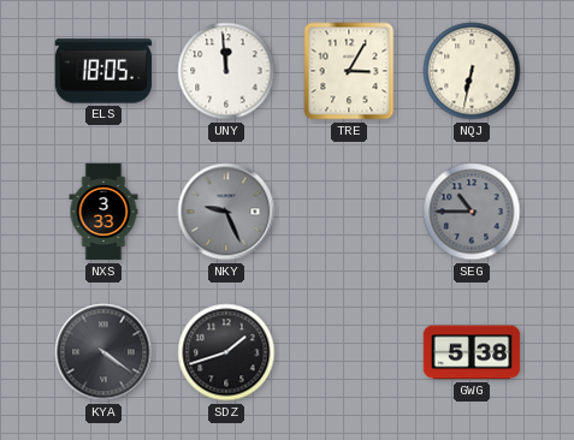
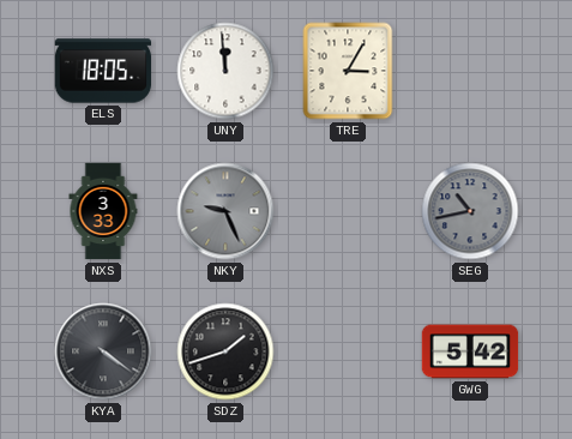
NQJ: 6:32 -> none (472, 71)
SEG: 10:45 -> 10:43 (470, 211)
GWG: 5:38 -> 5:42 (470, 351)
